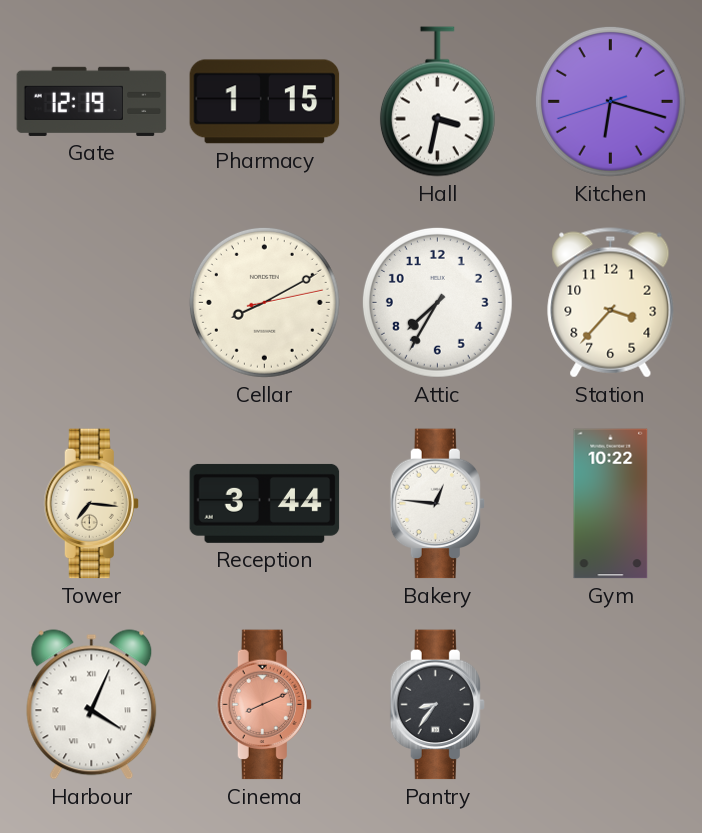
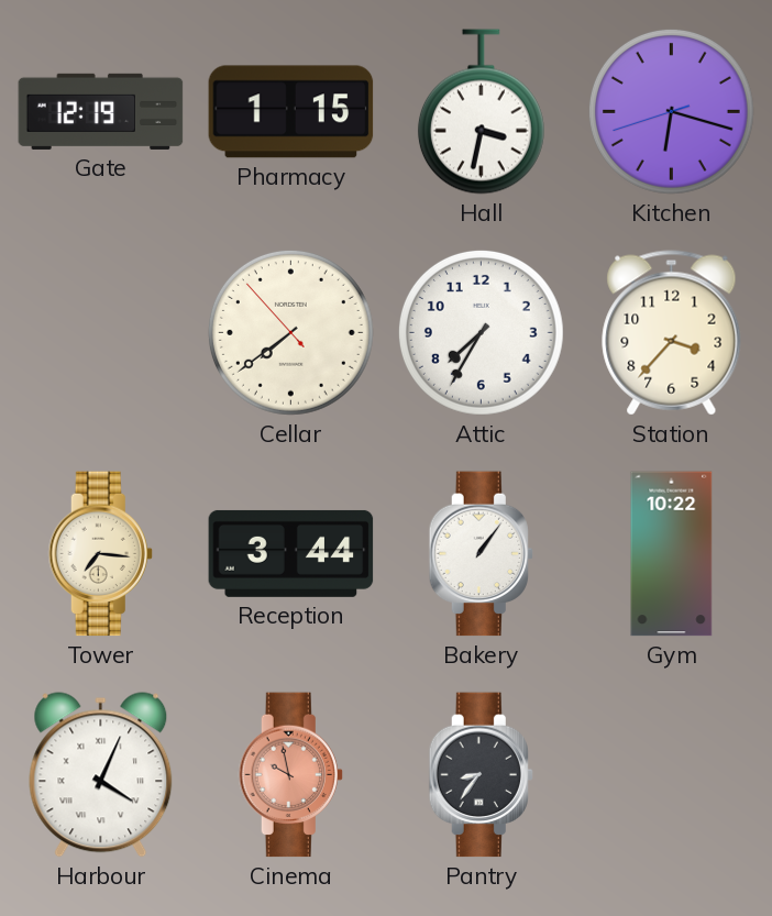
Cellar: 8:10 -> 7:38 (290, 332)
Bakery: 12:46 -> 1:06 (481, 554)
Cinema: 8:11 -> 9:58 (290, 775)
